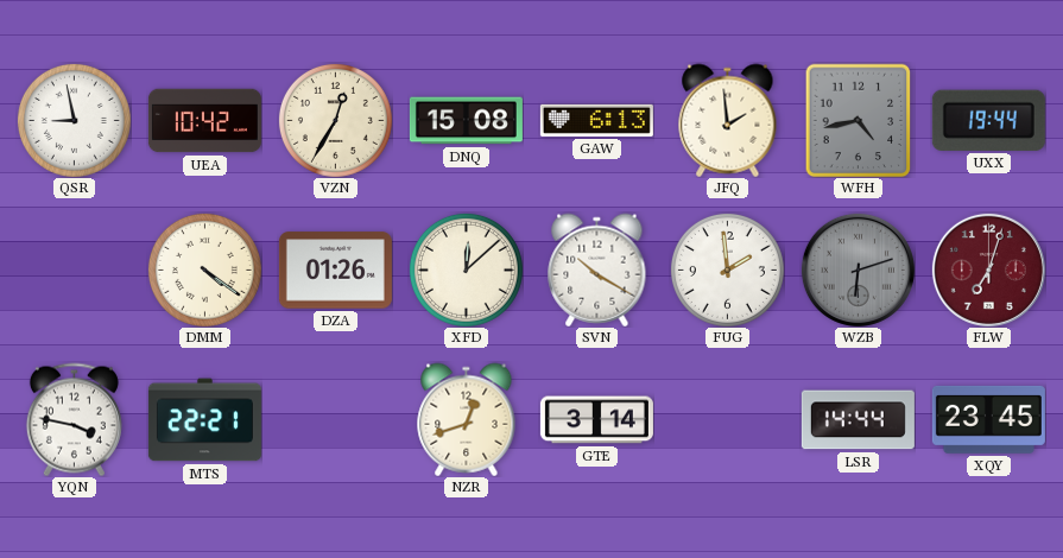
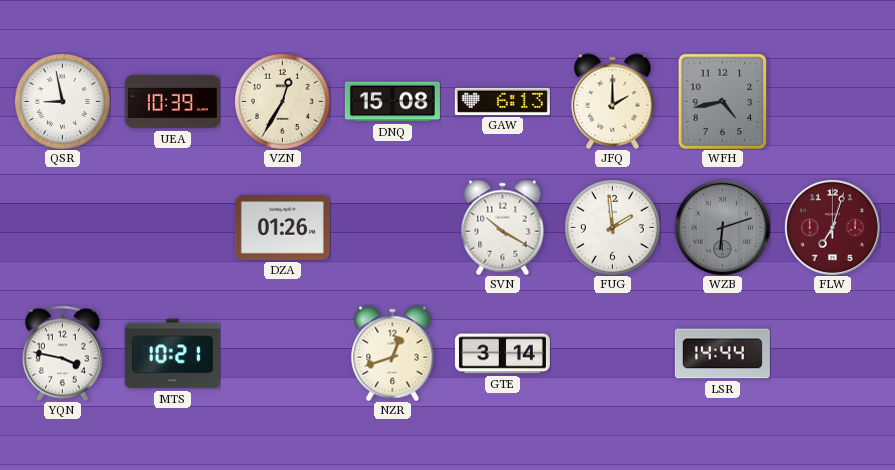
UEA: 10:42 -> 10:39 (172, 102)
JFQ: 1:59 -> 2:00 (613, 101)
UXX: 19:44 -> none (988, 120)
DMM: 4:21 -> none (204, 270)
XFD: 12:08 -> none (466, 270)
MTS: 22:21 -> 10:21 (172, 354)
XQY: 23:45 -> none (988, 419)
